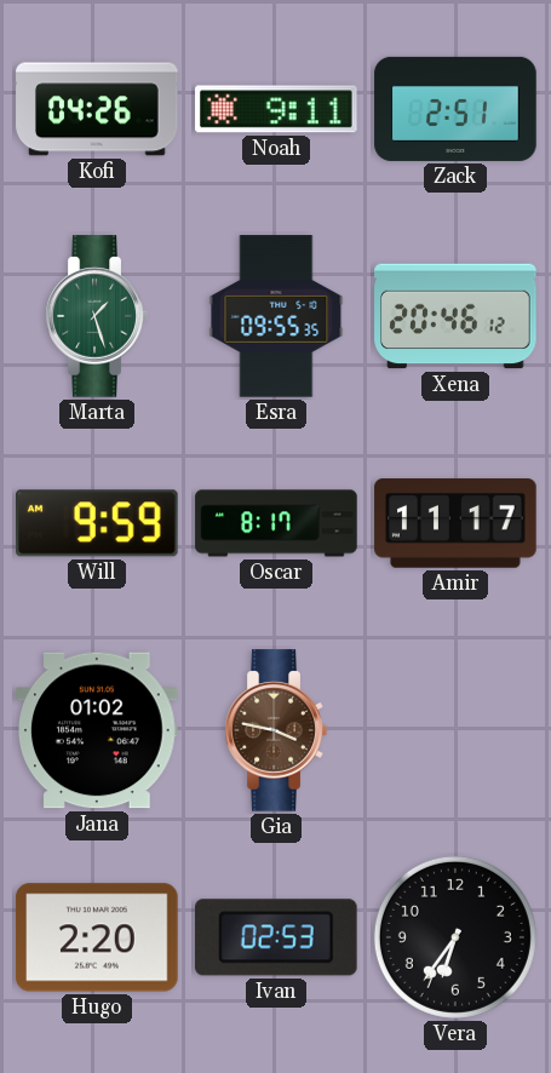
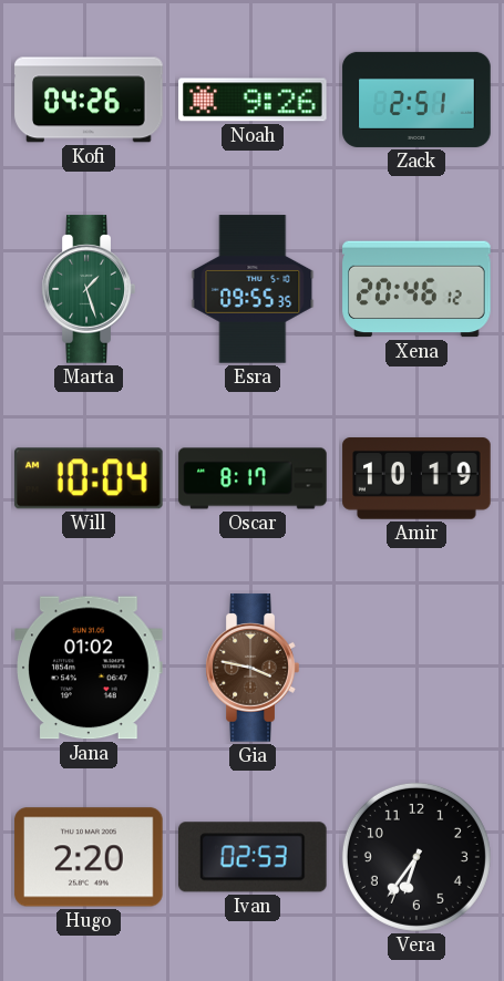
Noah: 9:11 -> 9:26 (253, 100)
Will: 9:59 -> 10:04 (90, 478)
Amir: 11:17 -> 10:19 (416, 478)
